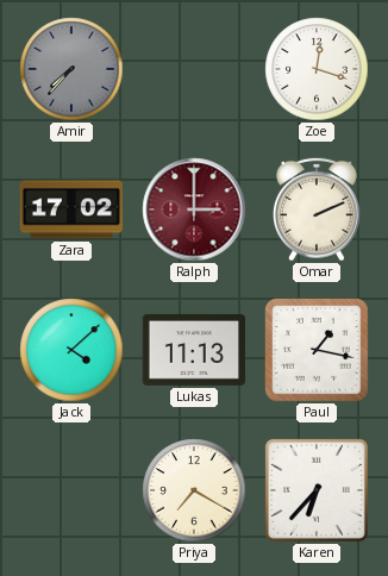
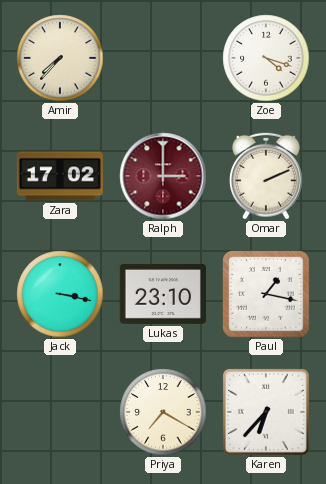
Amir dial: grey -> cream (60, 58)
Zoe: 12:18 -> 4:18 (266, 58)
Jack: 4:08 -> 3:17 (60, 294)
Lukas: 11:13 -> 23:10 (162, 294)
